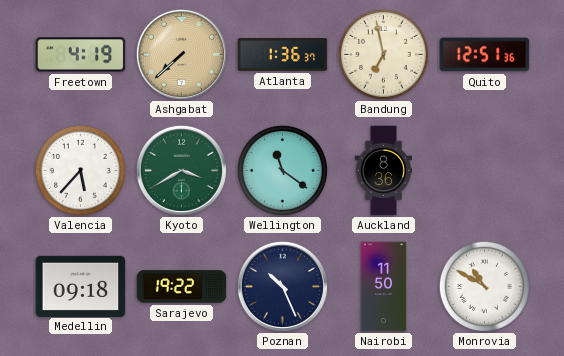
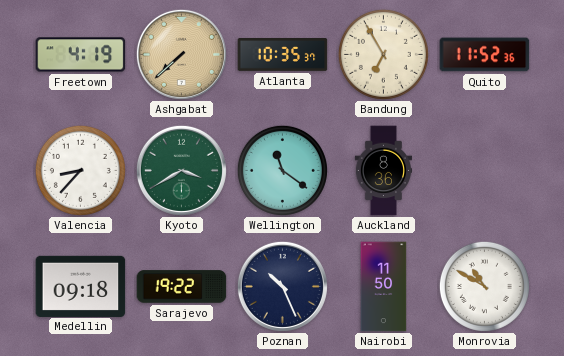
Atlanta: 1:36 -> 10:35 (283, 55)
Bandung: 6:58 -> 6:55 (383, 54)
Quito: 12:51 -> 11:52 (485, 55)
Valencia: 5:37 -> 8:37 (80, 170)
